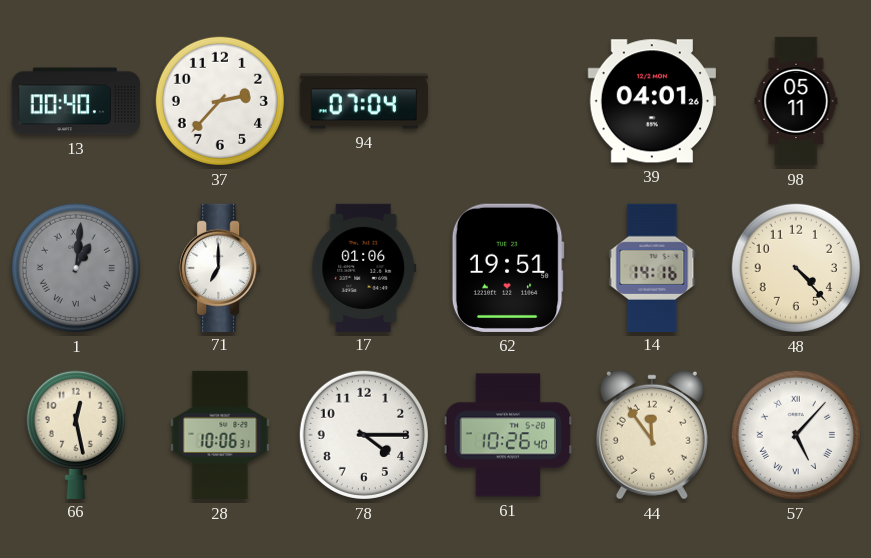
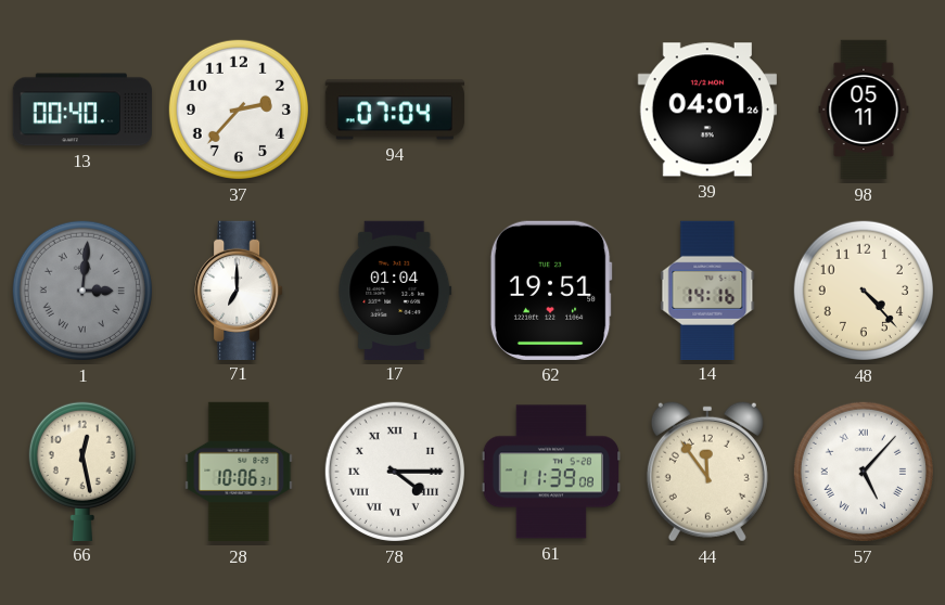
1: 1:01 -> 3:01 (82, 291)
17: 01:06 -> 01:04 (395, 289)
78 numerals: Arabic -> Roman (395, 472)
61: 10:26 -> 11:39 (550, 472)
